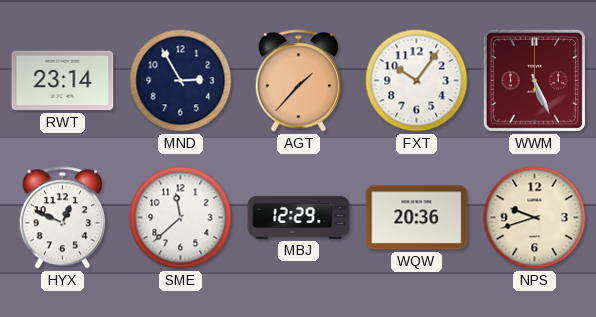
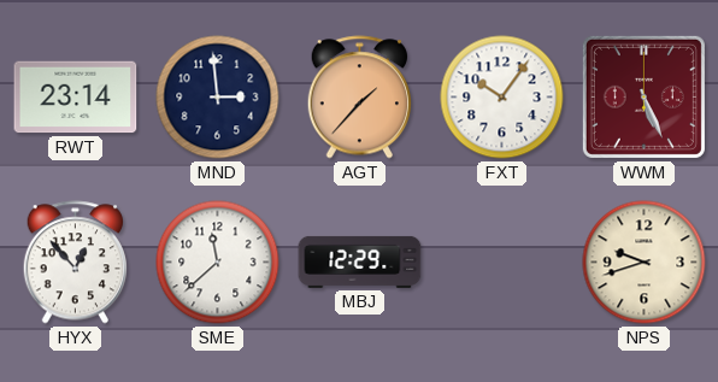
MND: 2:55 -> 2:59 (218, 98)
HYX: 12:49 -> 12:53 (75, 263)
WQW: 20:36 -> none (417, 218)
